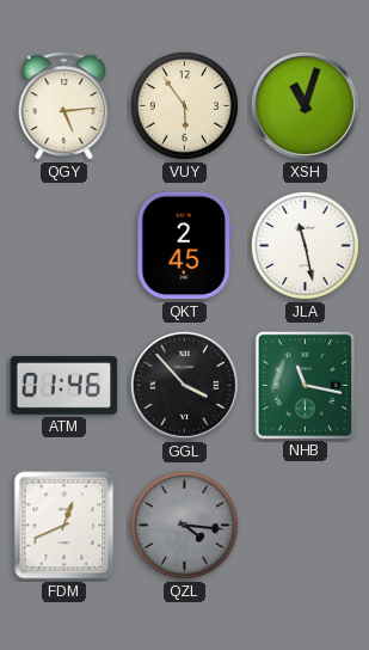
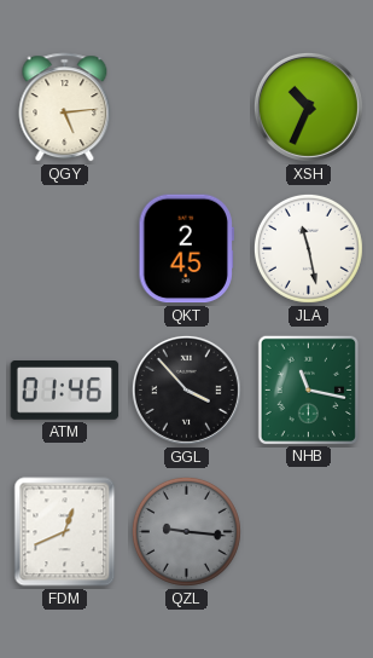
VUY: 5:54 -> none (184, 105)
XSH: 11:03 -> 10:34 (308, 106)
QZL: 4:16 -> 9:16 (186, 531)
